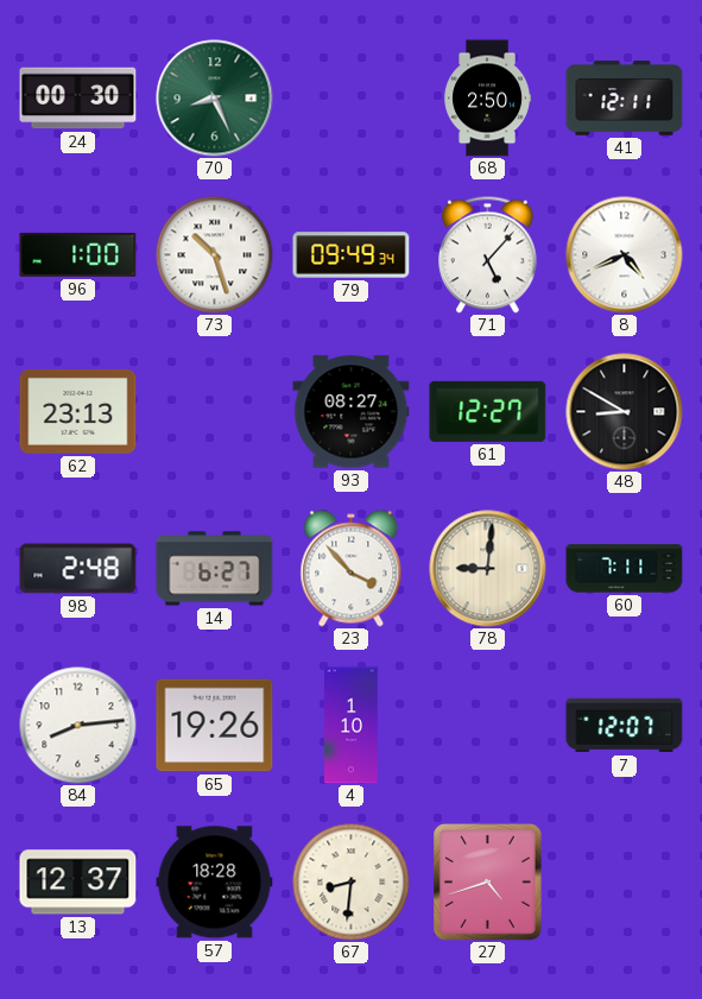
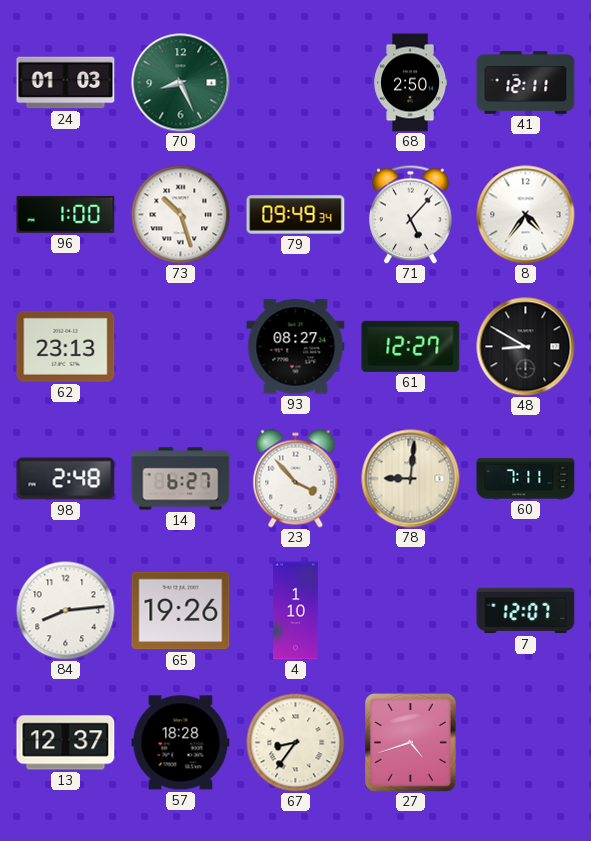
24: 00:30 -> 01:03 (66, 83)
8: 4:41 -> 4:36 (526, 215)
67: 8:31 -> 8:36 (296, 743)
